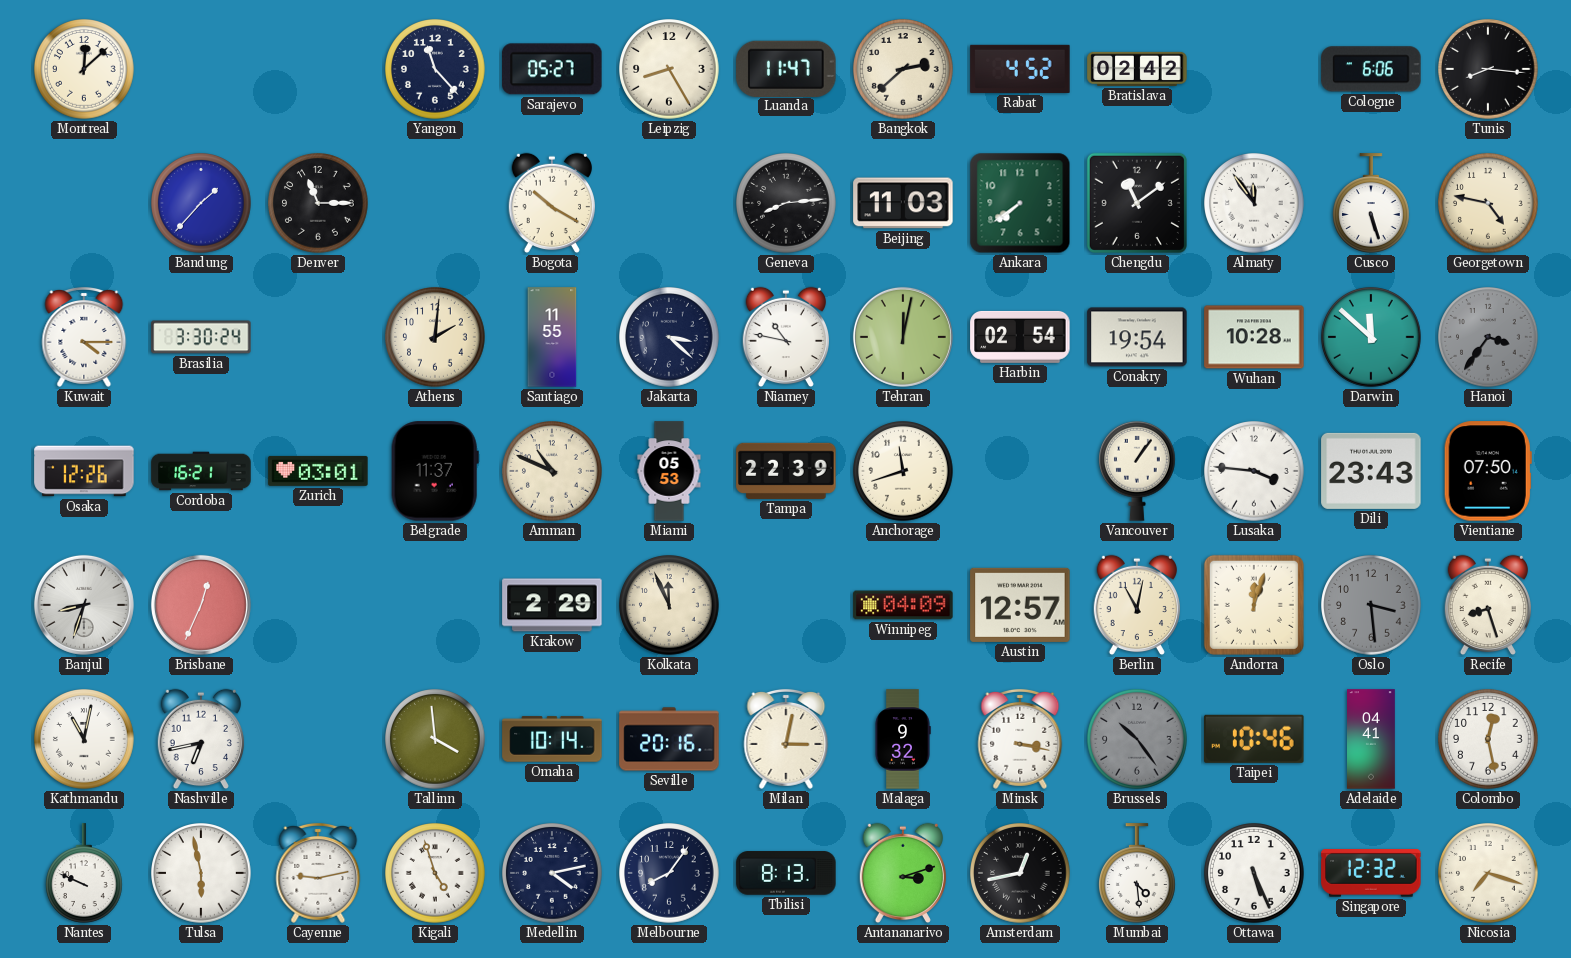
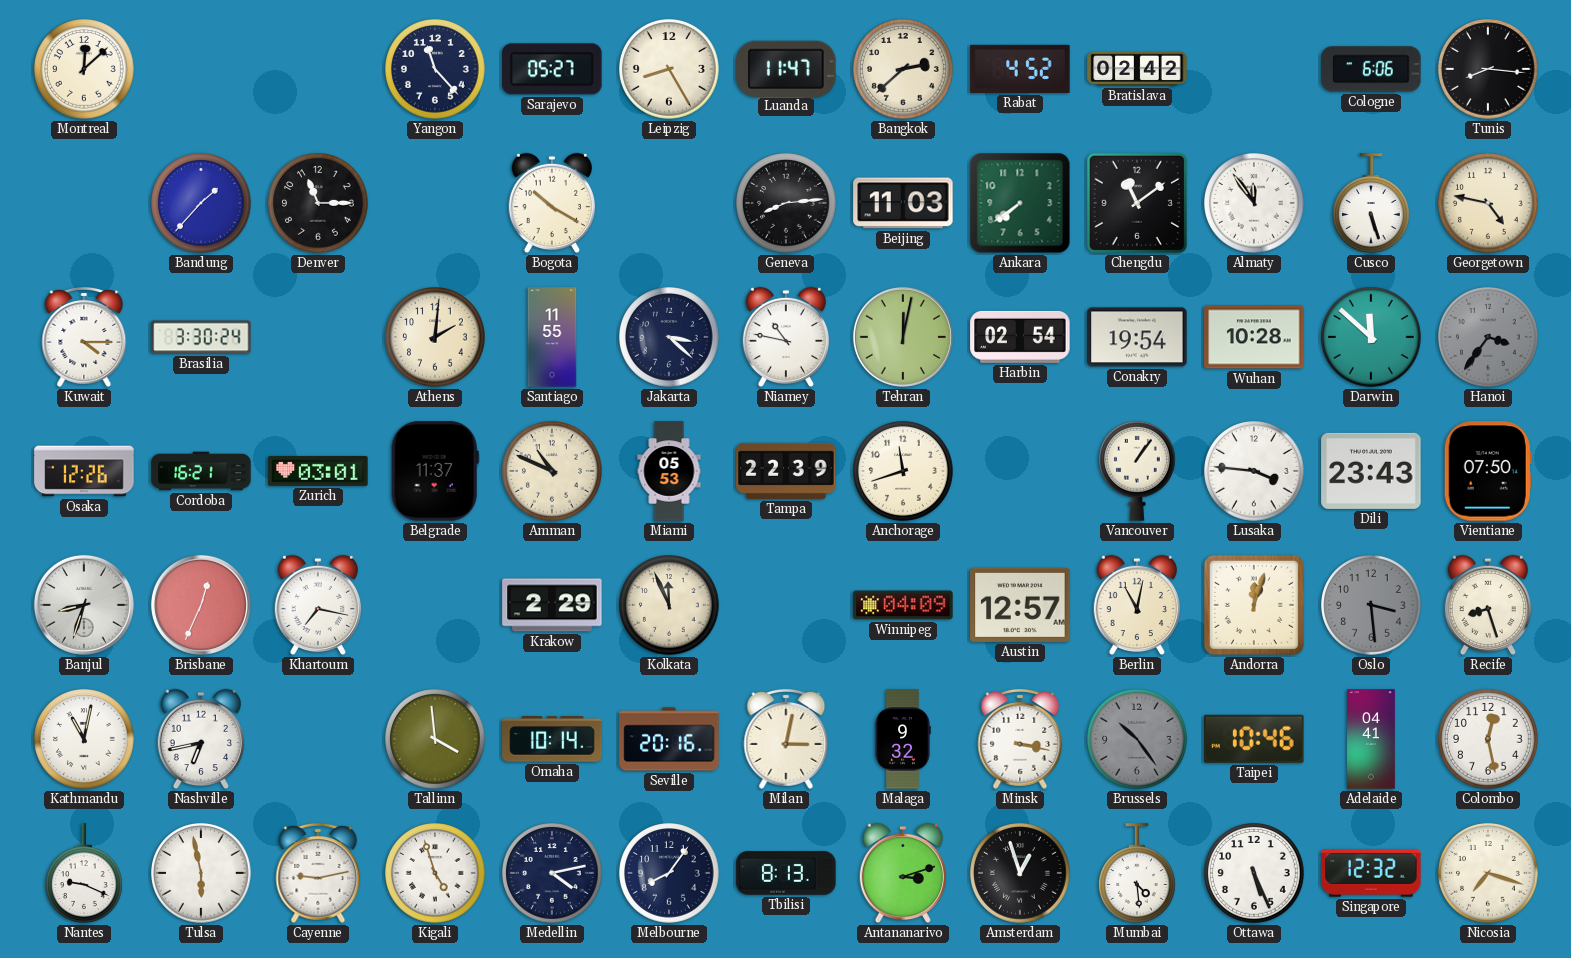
Khartoum: none -> 7:17 (317, 605)
Nantes: 9:49 -> 9:19 (85, 873)
Amsterdam: 12:43 -> 12:57 (1020, 873)
